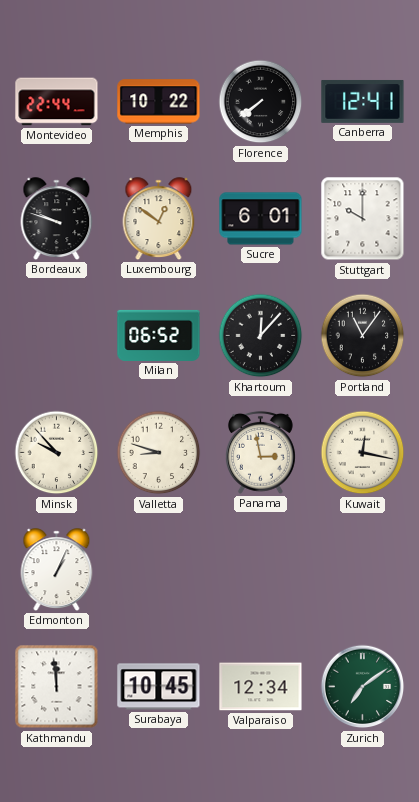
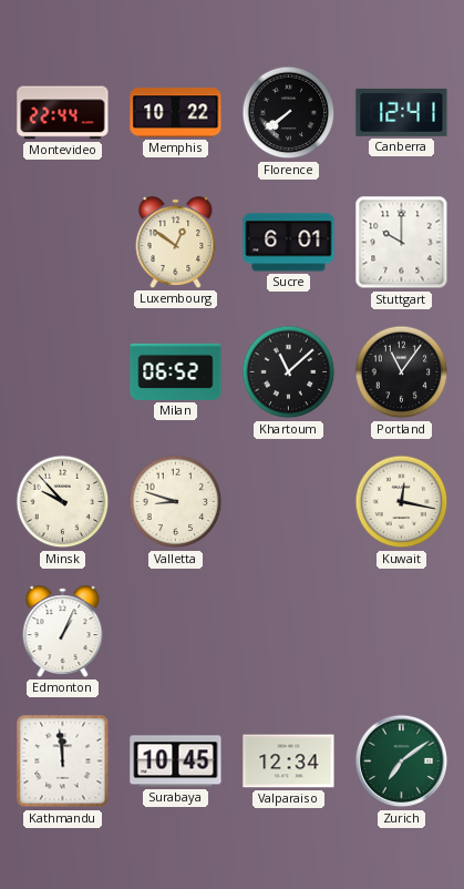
Bordeaux: 9:48 -> none (57, 219)
Khartoum: 12:07 -> 11:08 (289, 372)
Panama: 2:58 -> none (260, 452)
